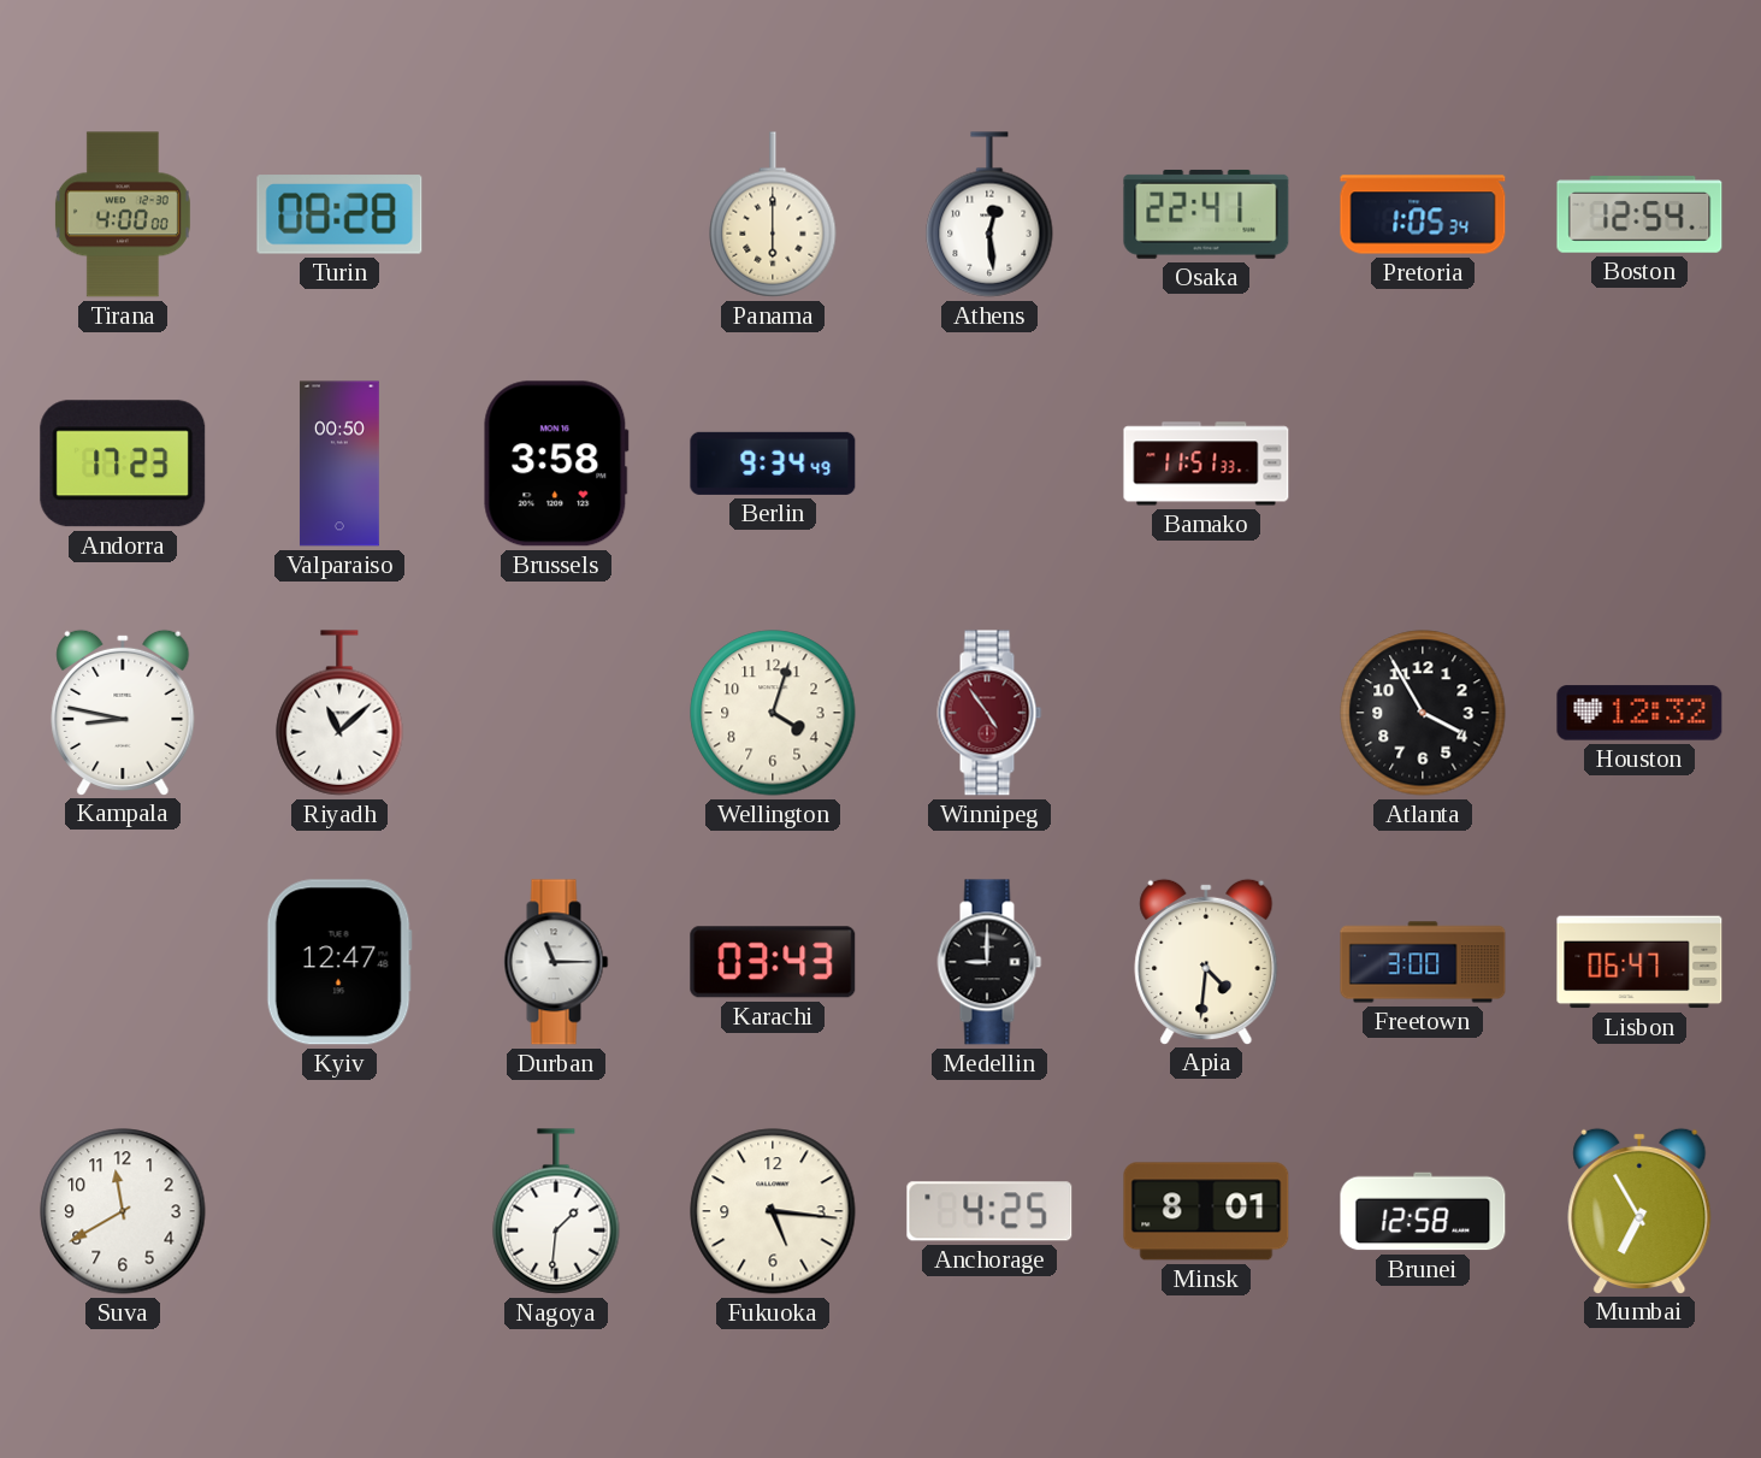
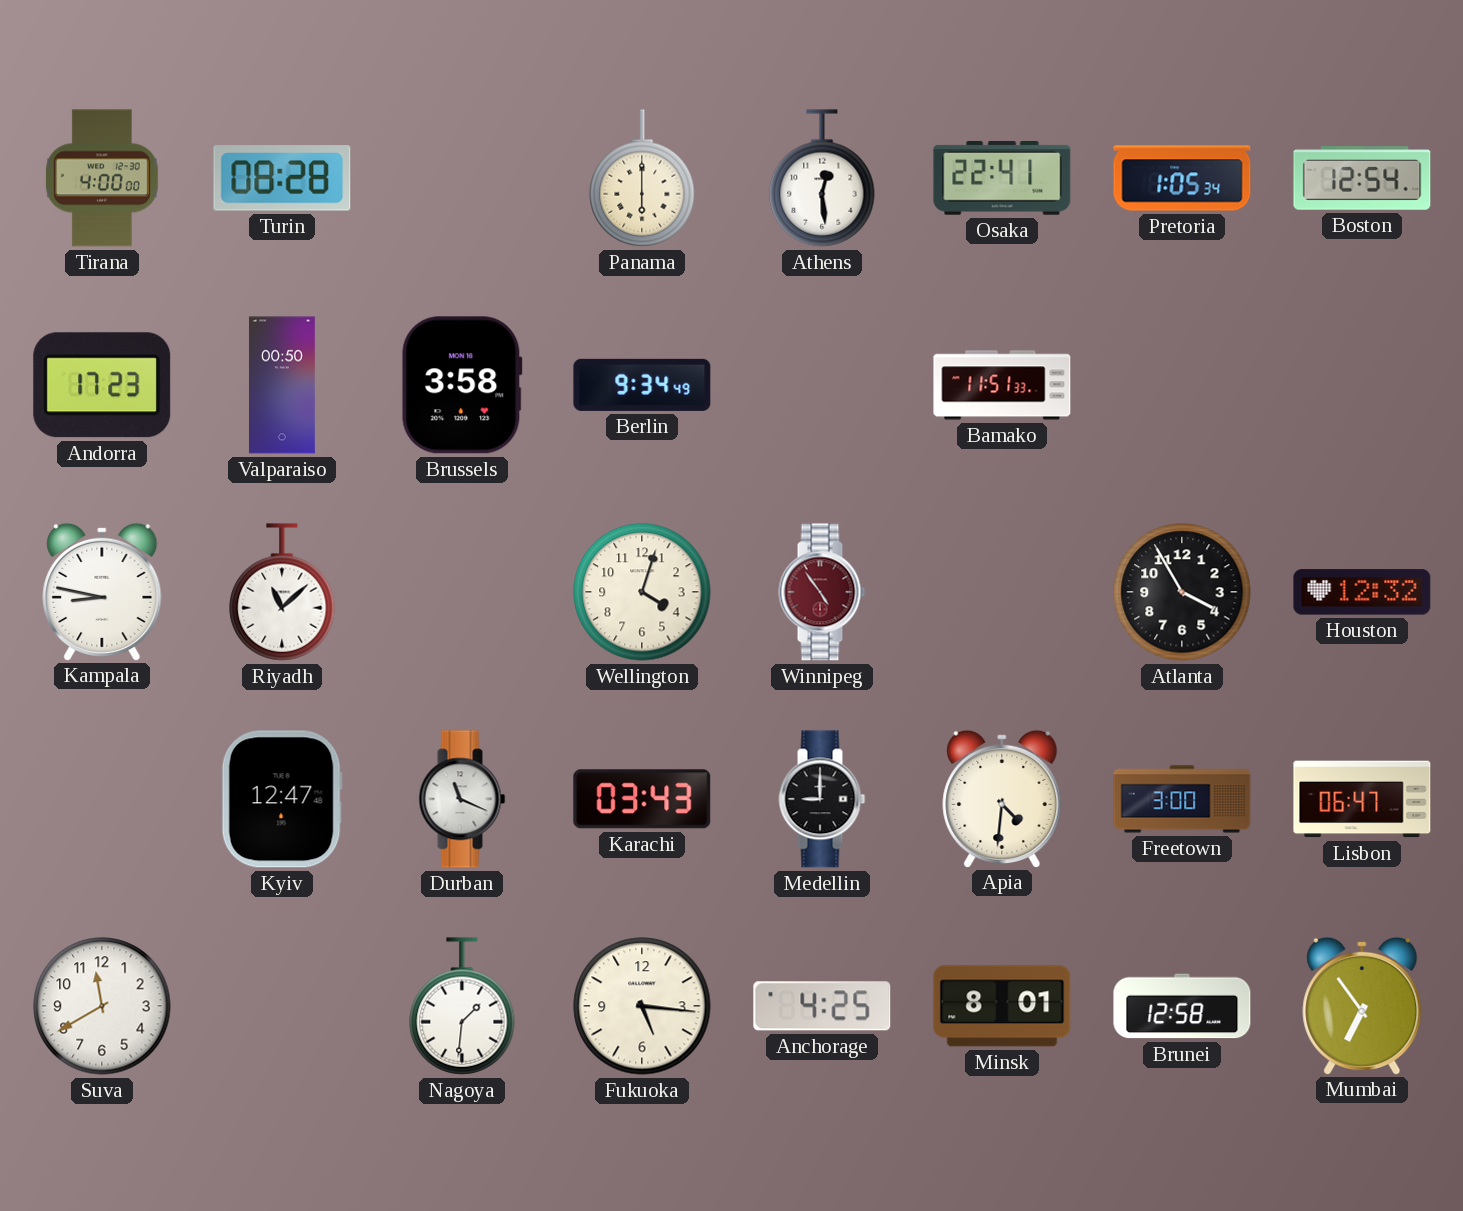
Durban: 11:15 -> 11:19 (462, 799)
Mumbai: 6:55 -> 6:54 (1362, 1005)
